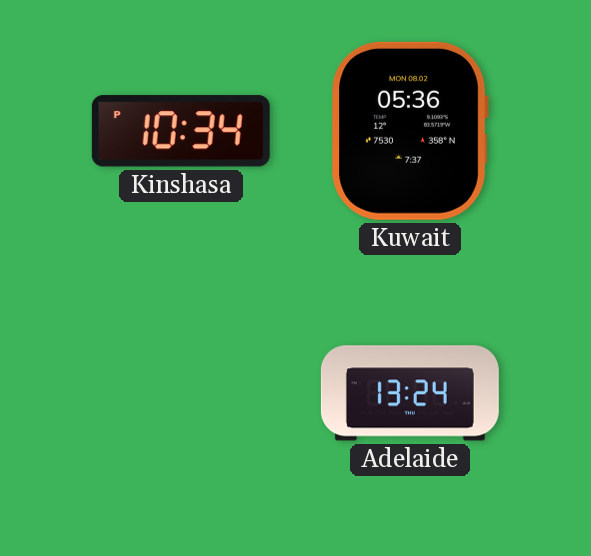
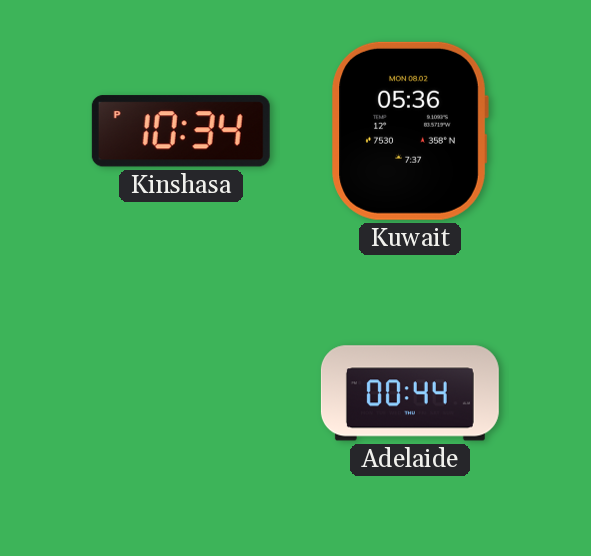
Adelaide: 13:24 -> 00:44 (410, 393)
